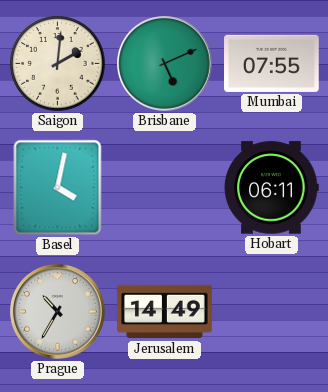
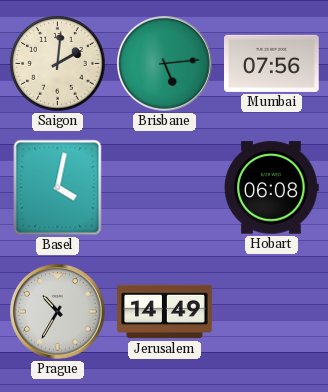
Brisbane: 5:11 -> 5:14 (165, 64)
Mumbai: 07:55 -> 07:56 (272, 63)
Hobart: 06:11 -> 06:08 (271, 188)
